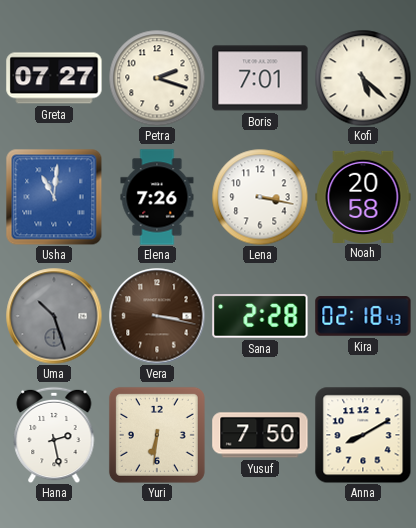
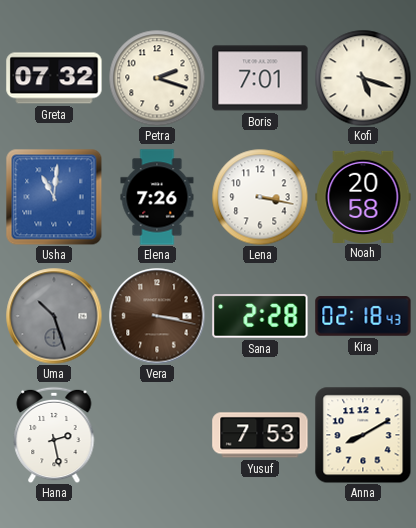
Greta: 07:27 -> 07:32 (54, 78)
Kofi: 5:22 -> 5:18 (363, 78)
Yuri: 6:31 -> none (157, 435)
Yusuf: 7:50 -> 7:53 (260, 435)
